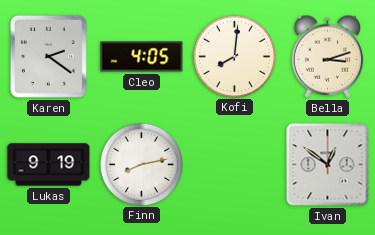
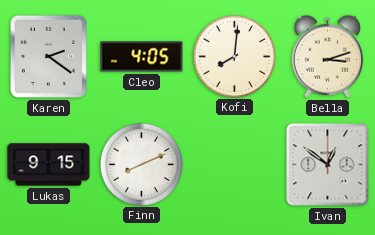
Lukas: 9:19 -> 9:15 (49, 165)
Finn: 8:13 -> 8:11 (141, 164)
